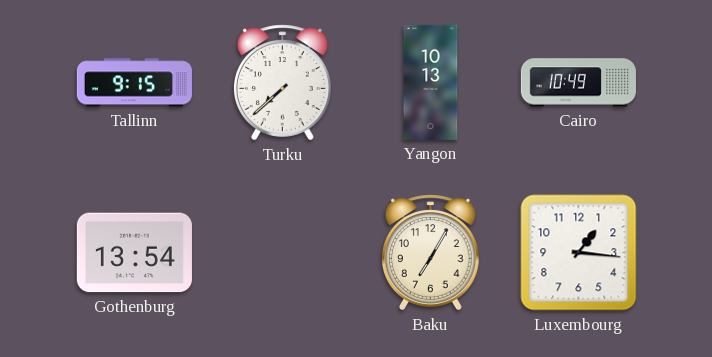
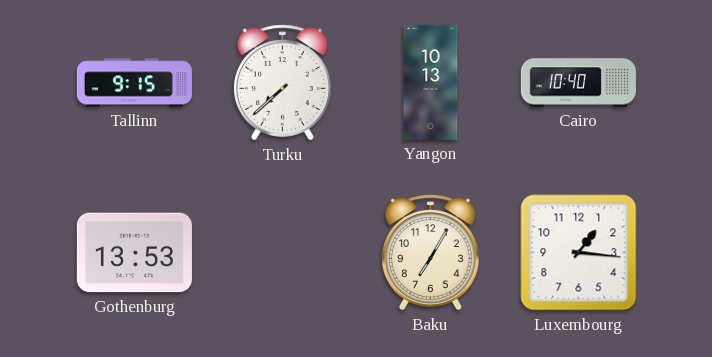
Cairo: 10:49 -> 10:40 (578, 83)
Gothenburg: 13:54 -> 13:53 (134, 253)
